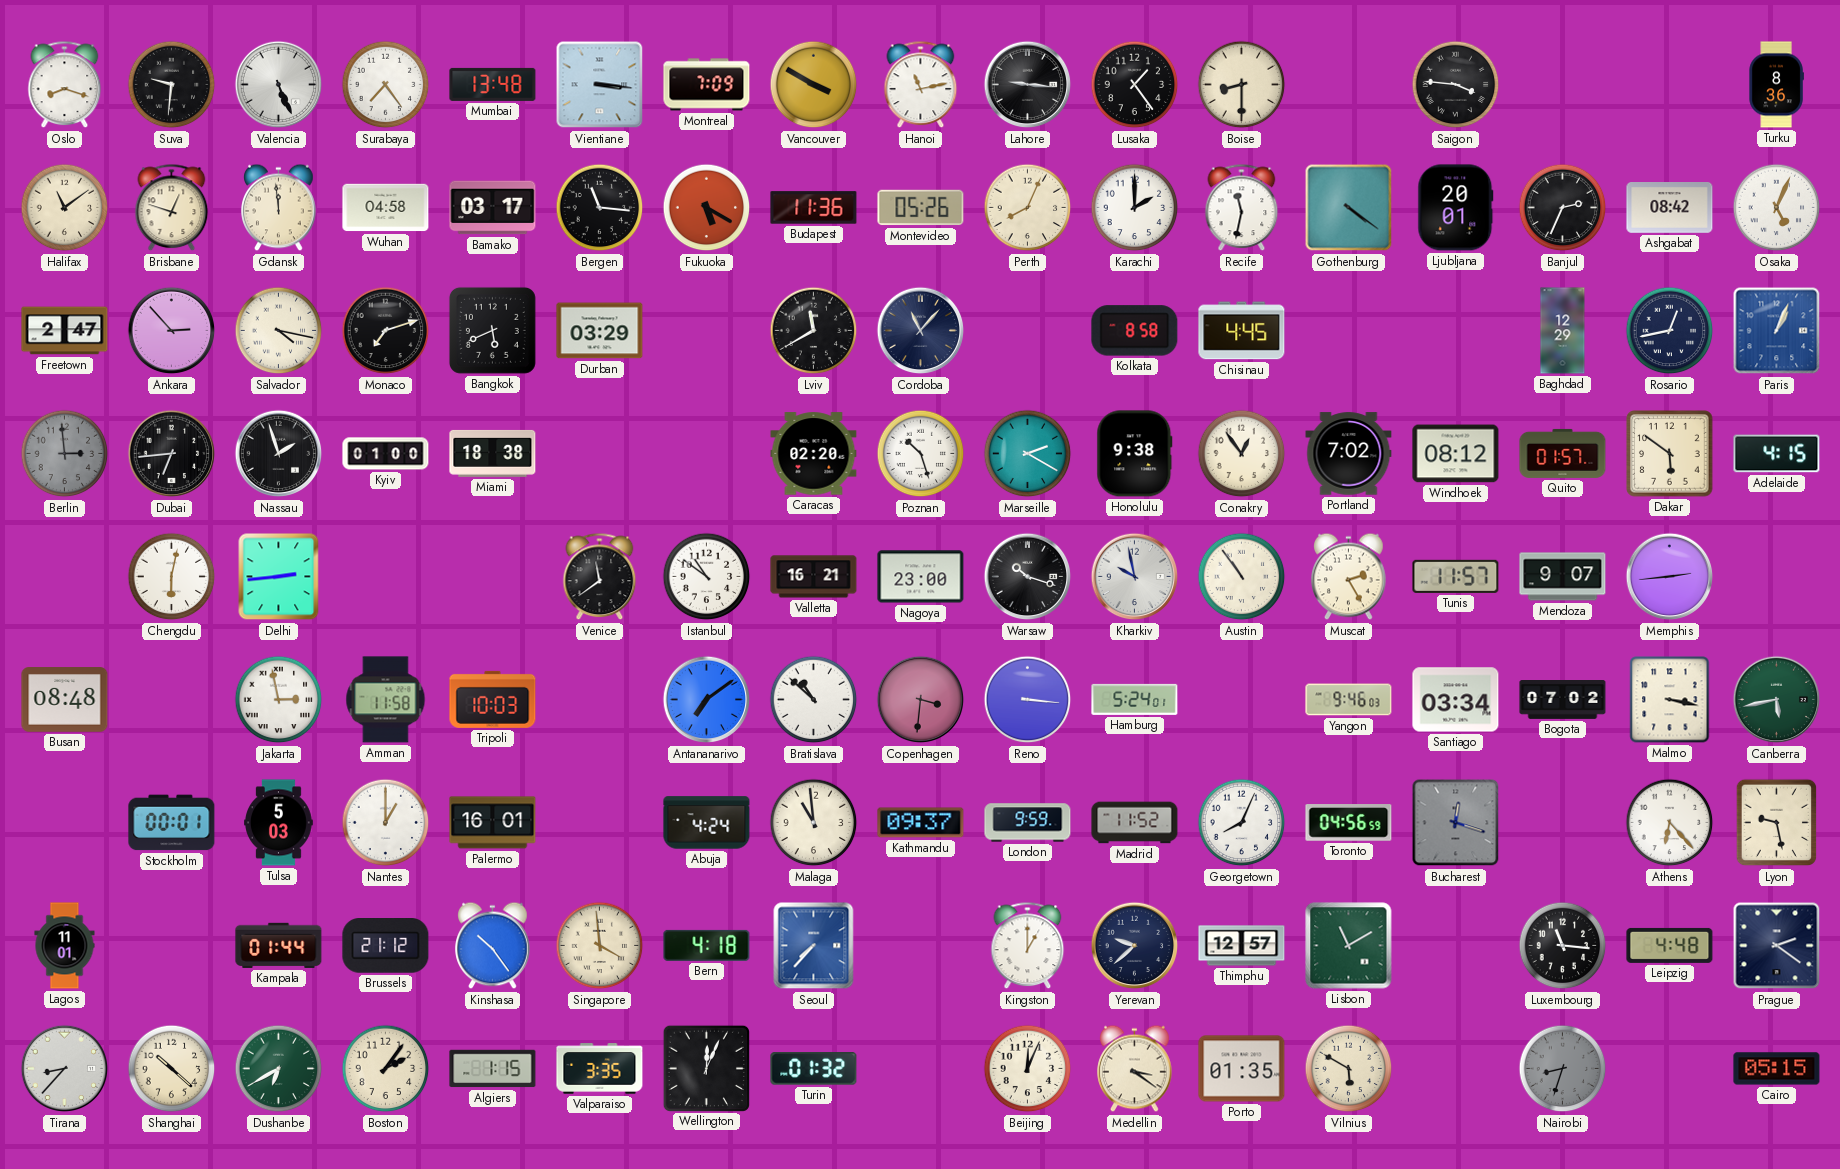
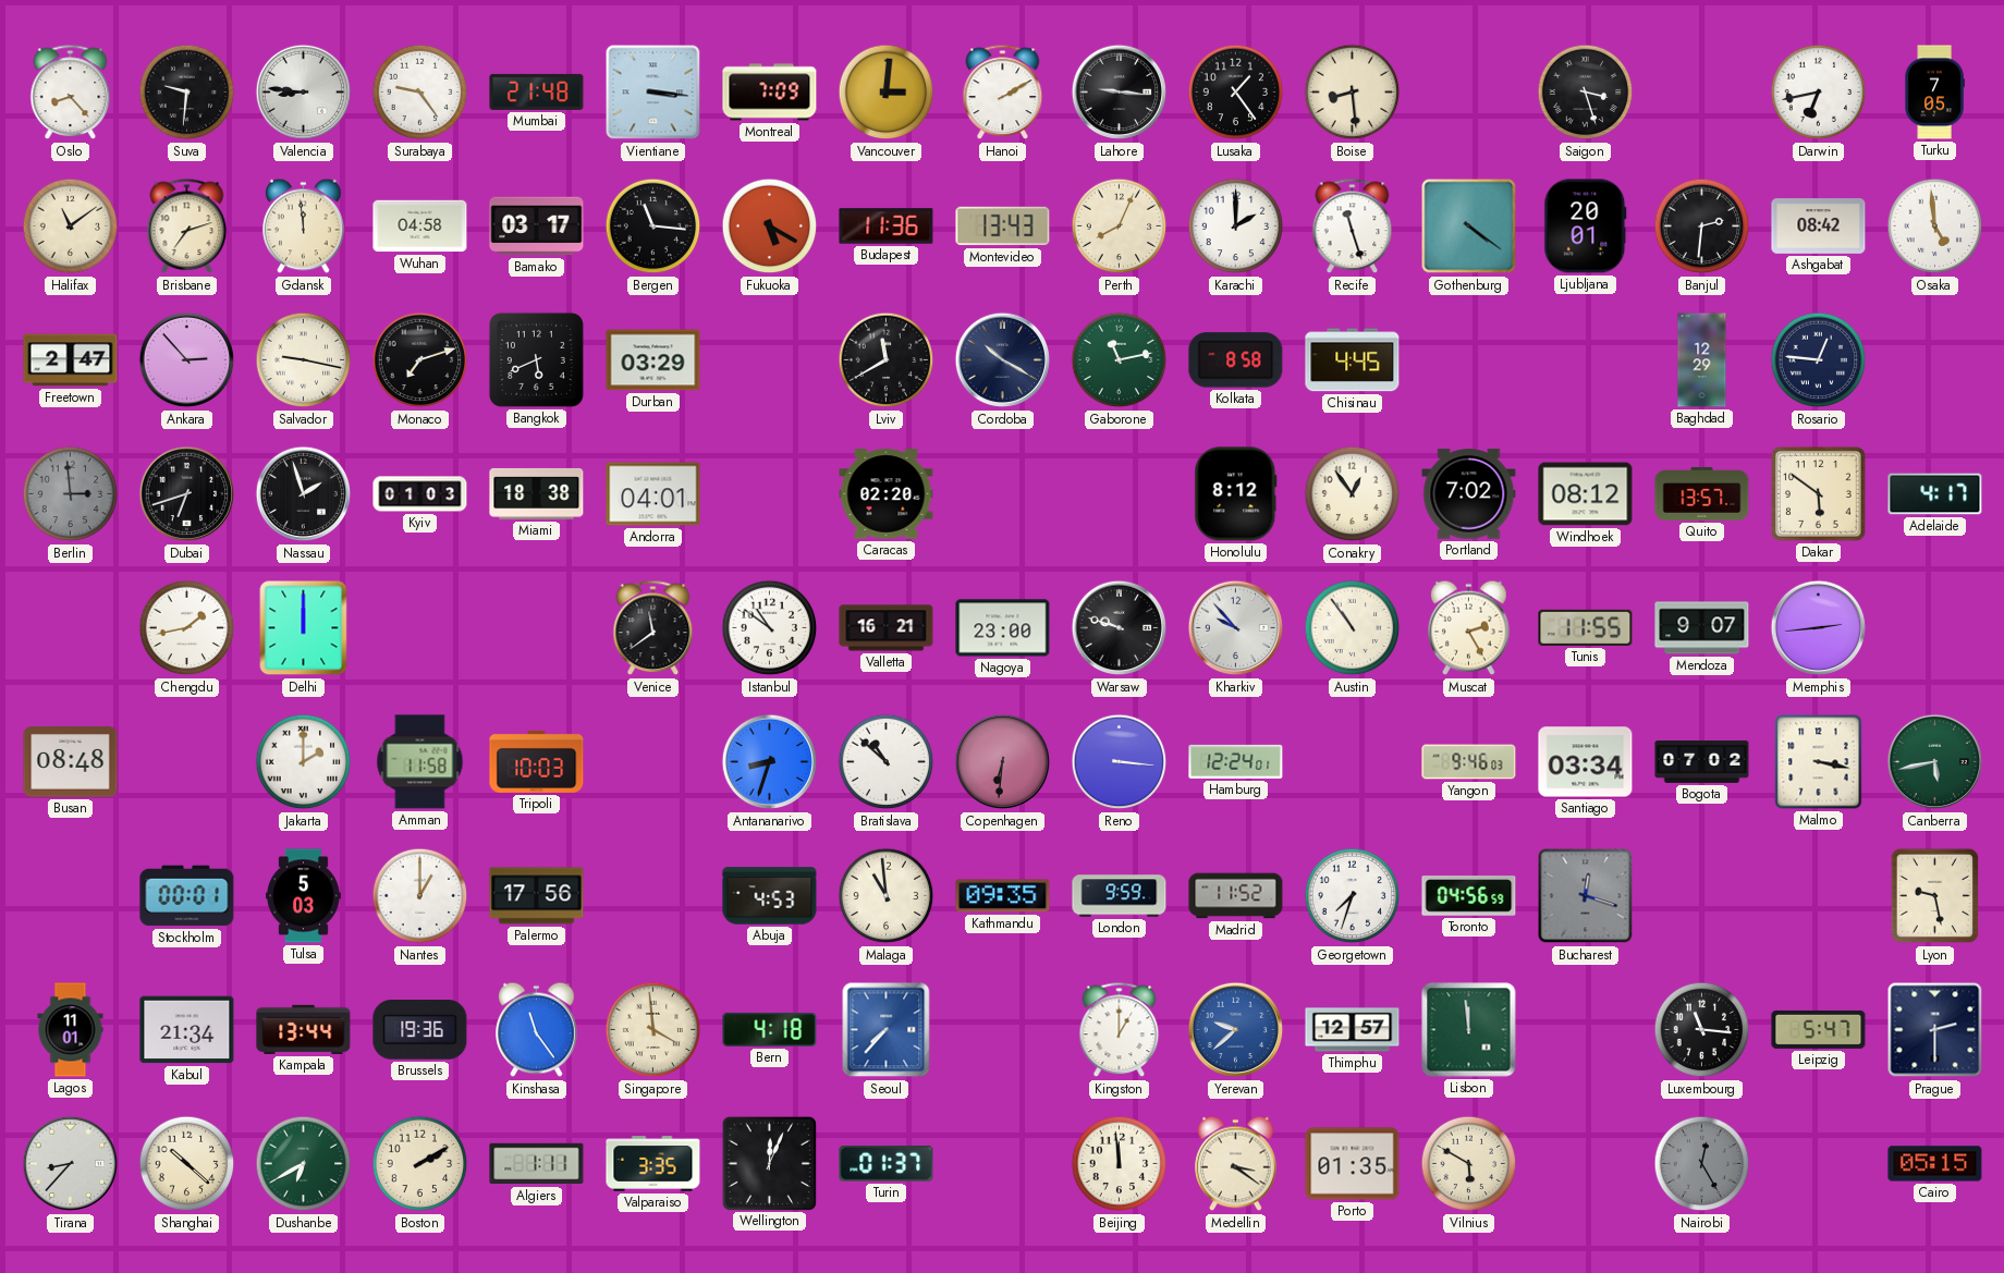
Oslo: 8:18 -> 8:23 (71, 93)
Valencia: 5:26 -> 8:46 (304, 93)
Surabaya: 7:24 -> 9:24 (420, 93)
Mumbai: 13:48 -> 21:48 (537, 91)
Vancouver: 3:50 -> 3:01 (887, 93)
Hanoi: 11:13 -> 2:10 (1003, 93)
Boise: 8:30 -> 8:29 (1353, 93)
Saigon: 3:46 -> 3:27 (1586, 93)
Darwin: none -> 6:43 (1819, 93)
Turku: 8:36 -> 7:05 (1934, 93)
Brisbane: 12:48 -> 7:12 (187, 227)
Montevideo: 05:26 -> 13:43 (1003, 227)
Recife: 11:32 -> 11:27 (1353, 227)
Banjul: 2:34 -> 2:31 (1702, 227)
Osaka: 5:04 -> 4:59 (1935, 227)
Salvador: 4:17 -> 9:17 (304, 360)
Cordoba: 11:07 -> 10:20 (1003, 360)
Gaborone: none -> 11:13 (1120, 360)
Rosario: 12:43 -> 12:46 (1819, 360)
Paris: 1:04 -> none (1777, 331)
Dubai: 6:44 -> 6:42 (187, 494)
Kyiv: 01:00 -> 01:03 (420, 494)
Andorra: none -> 04:01 (653, 494)
Poznan: 10:27 -> none (921, 454)
Marseille: 2:20 -> none (1028, 454)
Honolulu: 9:38 -> 8:12 (1236, 494)
Quito: 01:57 -> 13:57 (1702, 493)
Adelaide: 4:15 -> 4:17 (1935, 494)
Chengdu: 6:02 -> 1:43 (187, 628)
Delhi: 2:44 -> 12:00 (304, 628)
Warsaw: 10:18 -> 9:48 (1120, 628)
Kharkiv: 9:58 -> 9:53 (1236, 628)
Tunis: 11:57 -> 11:55 (1586, 627)
Jakarta: 2:58 -> 2:00 (304, 762)
Antananarivo: 7:09 -> 8:33 (770, 762)
Copenhagen: 3:31 -> 6:31 (1003, 762)
Hamburg: 5:24 -> 12:24 (1236, 761)
Palermo: 16:01 -> 17:56 (537, 896)
Abuja: 4:24 -> 4:53 (770, 896)
Kathmandu: 09:37 -> 09:35 (1003, 896)
Georgetown: 8:04 -> 7:33 (1353, 896)
Athens: 6:23 -> none (1670, 823)
Kabul: none -> 21:34 (187, 1030)
Kampala: 01:44 -> 13:44 (304, 1029)
Brussels: 21:12 -> 19:36 (420, 1030)
Kinshasa: 10:24 -> 11:24 (537, 1030)
Yerevan dial: navy -> blue (1236, 1030)
Lisbon: 11:10 -> 11:59 (1469, 1030)
Leipzig: 4:48 -> 5:47 (1819, 1029)
Prague: 2:21 -> 2:30 (1935, 1030)
Boston: 2:06 -> 2:10 (420, 1164)
Algiers: 1:15 -> 1:11 (537, 1164)
Turin: 01:32 -> 01:37 (887, 1164)
Beijing: 12:04 -> 11:59 (1120, 1164)
Nairobi: 8:33 -> 12:25 (1702, 1164)
